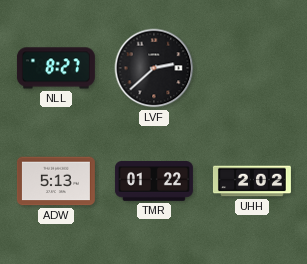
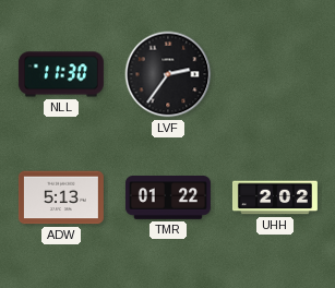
NLL: 8:27 -> 11:30 (61, 74)
LVF: 2:38 -> 2:36 (168, 74)
